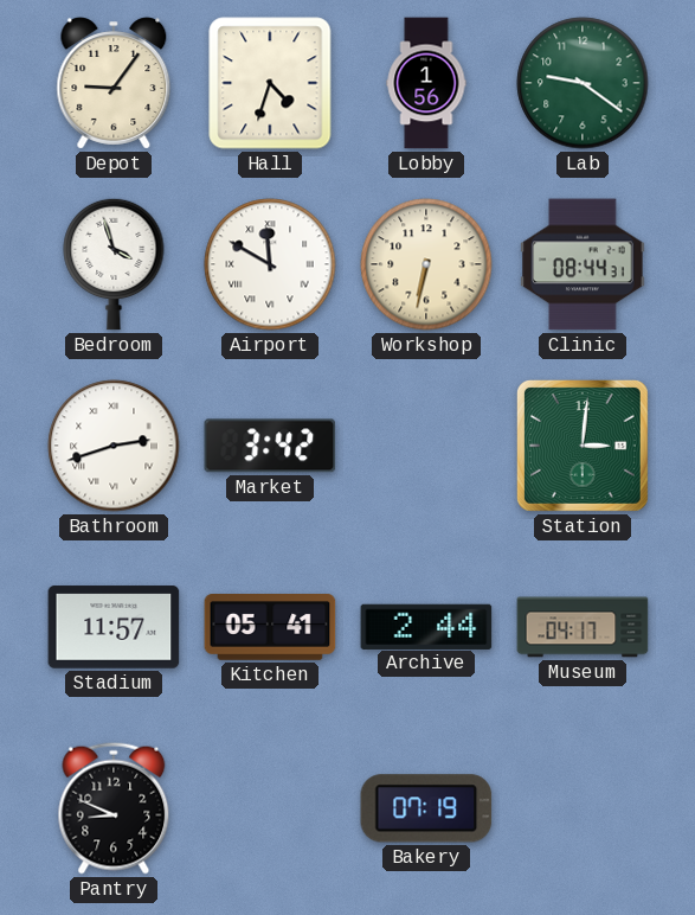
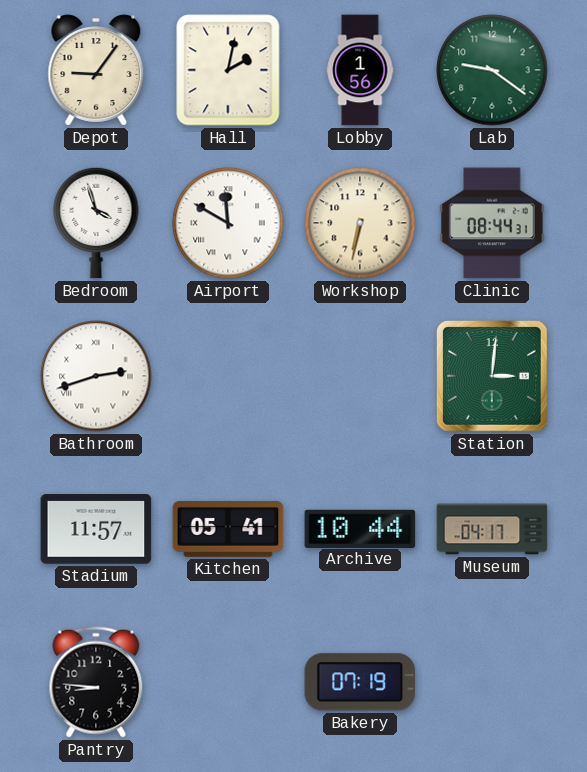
Hall: 4:33 -> 2:02 (228, 70)
Market: 3:42 -> none (270, 446)
Archive: 2:44 -> 10:44 (360, 528)
Pantry: 8:49 -> 8:46 (96, 682)
